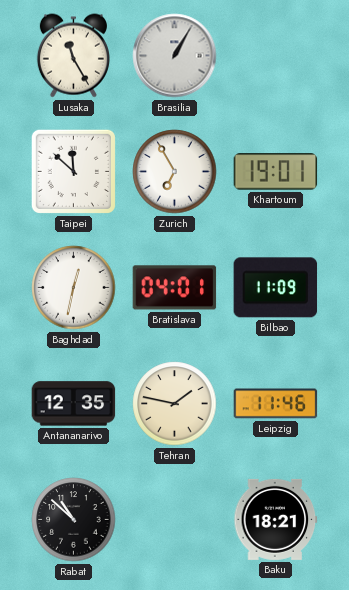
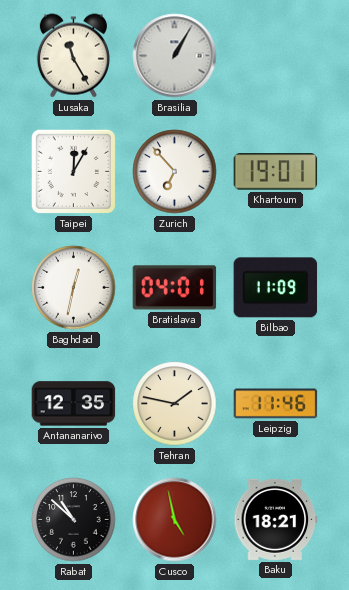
Taipei: 11:52 -> 12:05 (73, 171)
Zurich: 6:55 -> 6:53 (175, 172)
Cusco: none -> 4:58 (175, 520)
